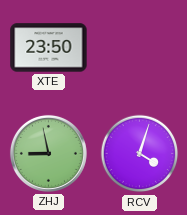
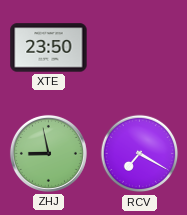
RCV: 4:03 -> 7:20 (140, 154)
